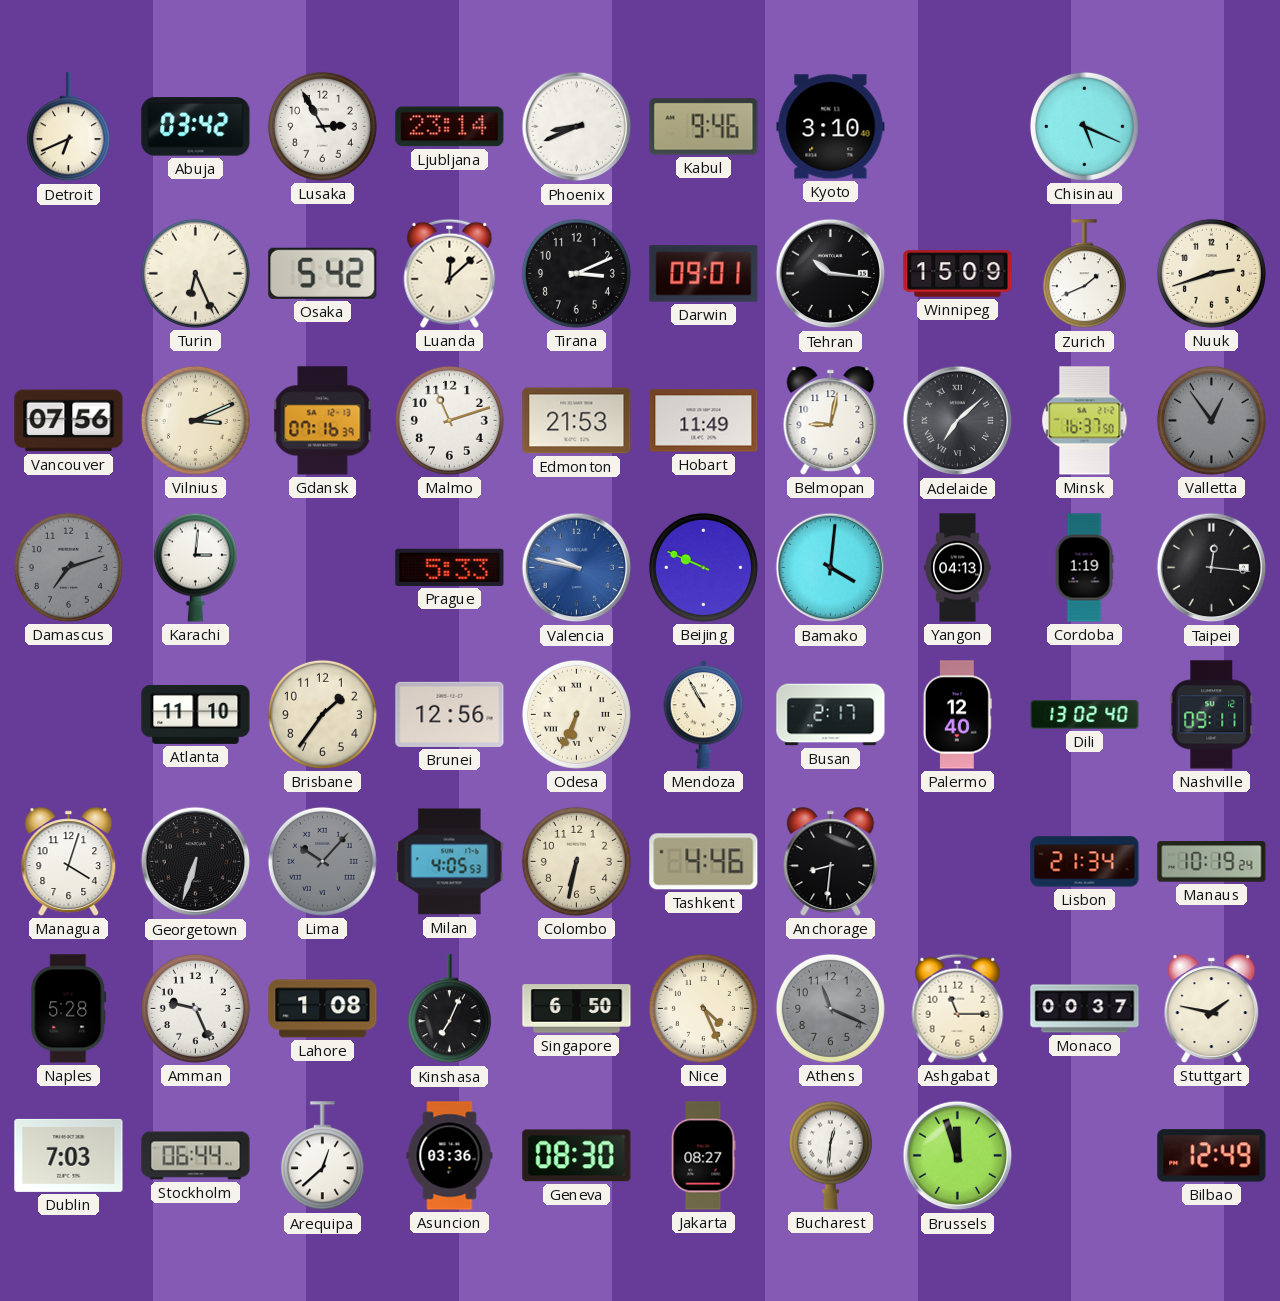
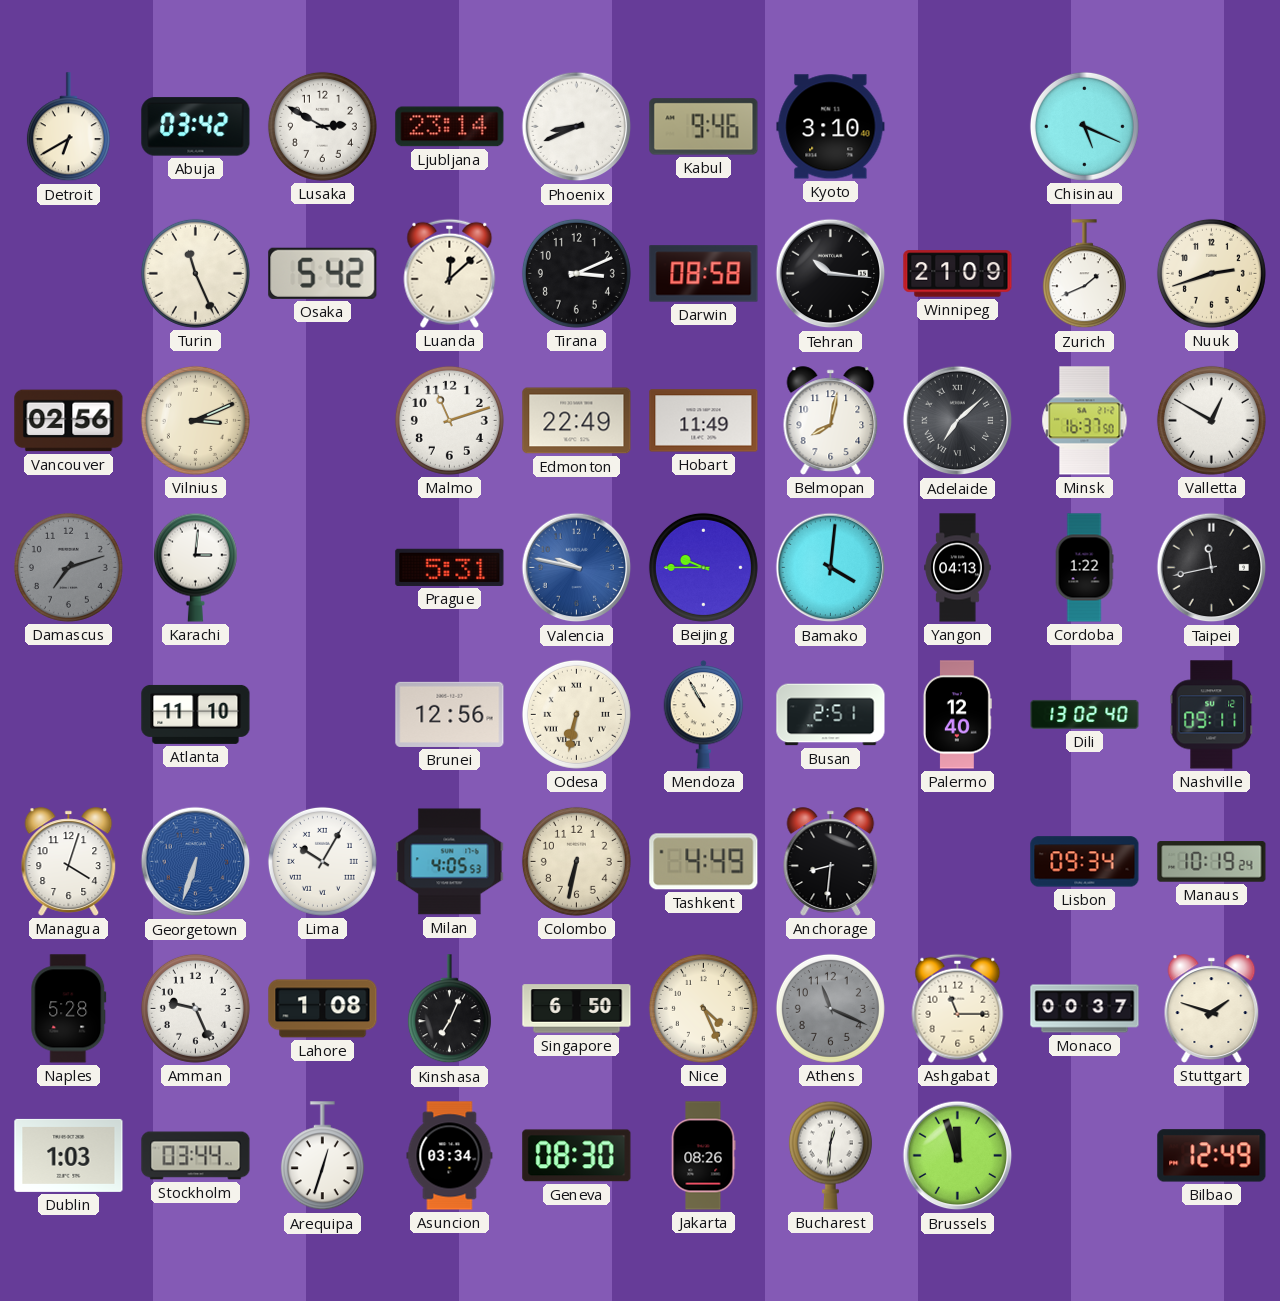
Detroit: 6:41 -> 6:40 (68, 127)
Lusaka: 2:55 -> 2:50 (322, 126)
Turin: 6:26 -> 11:26 (195, 273)
Darwin: 09:01 -> 08:58 (704, 274)
Winnipeg: 15:09 -> 21:09 (958, 274)
Vancouver: 07:56 -> 02:56 (69, 421)
Gdansk: 07:16 -> none (323, 421)
Edmonton: 21:53 -> 22:49 (577, 421)
Belmopan: 9:02 -> 8:02 (831, 421)
Valletta: 12:54 -> 12:50 (1211, 420)
Valletta dial: grey -> white (1211, 420)
Prague: 5:33 -> 5:31 (450, 567)
Beijing: 9:49 -> 9:45 (703, 567)
Cordoba: 1:19 -> 1:22 (1084, 568)
Taipei: 12:16 -> 11:43 (1212, 568)
Brisbane: 1:36 -> none (322, 714)
Odesa: 6:34 -> 6:32 (576, 714)
Busan: 2:17 -> 2:51 (831, 715)
Georgetown dial: black -> blue (196, 862)
Lima: 10:07 -> 10:05 (322, 861)
Lima dial: grey -> white (322, 861)
Tashkent: 4:46 -> 4:49 (704, 862)
Lisbon: 21:34 -> 09:34 (1085, 862)
Stuttgart: 1:47 -> 1:48 (1212, 1009)
Dublin: 7:03 -> 1:03 (69, 1155)
Stockholm: 06:44 -> 03:44 (196, 1156)
Arequipa: 12:38 -> 12:33 (322, 1156)
Asuncion: 03:36 -> 03:34 (450, 1156)
Jakarta: 08:27 -> 08:26 (703, 1156)
